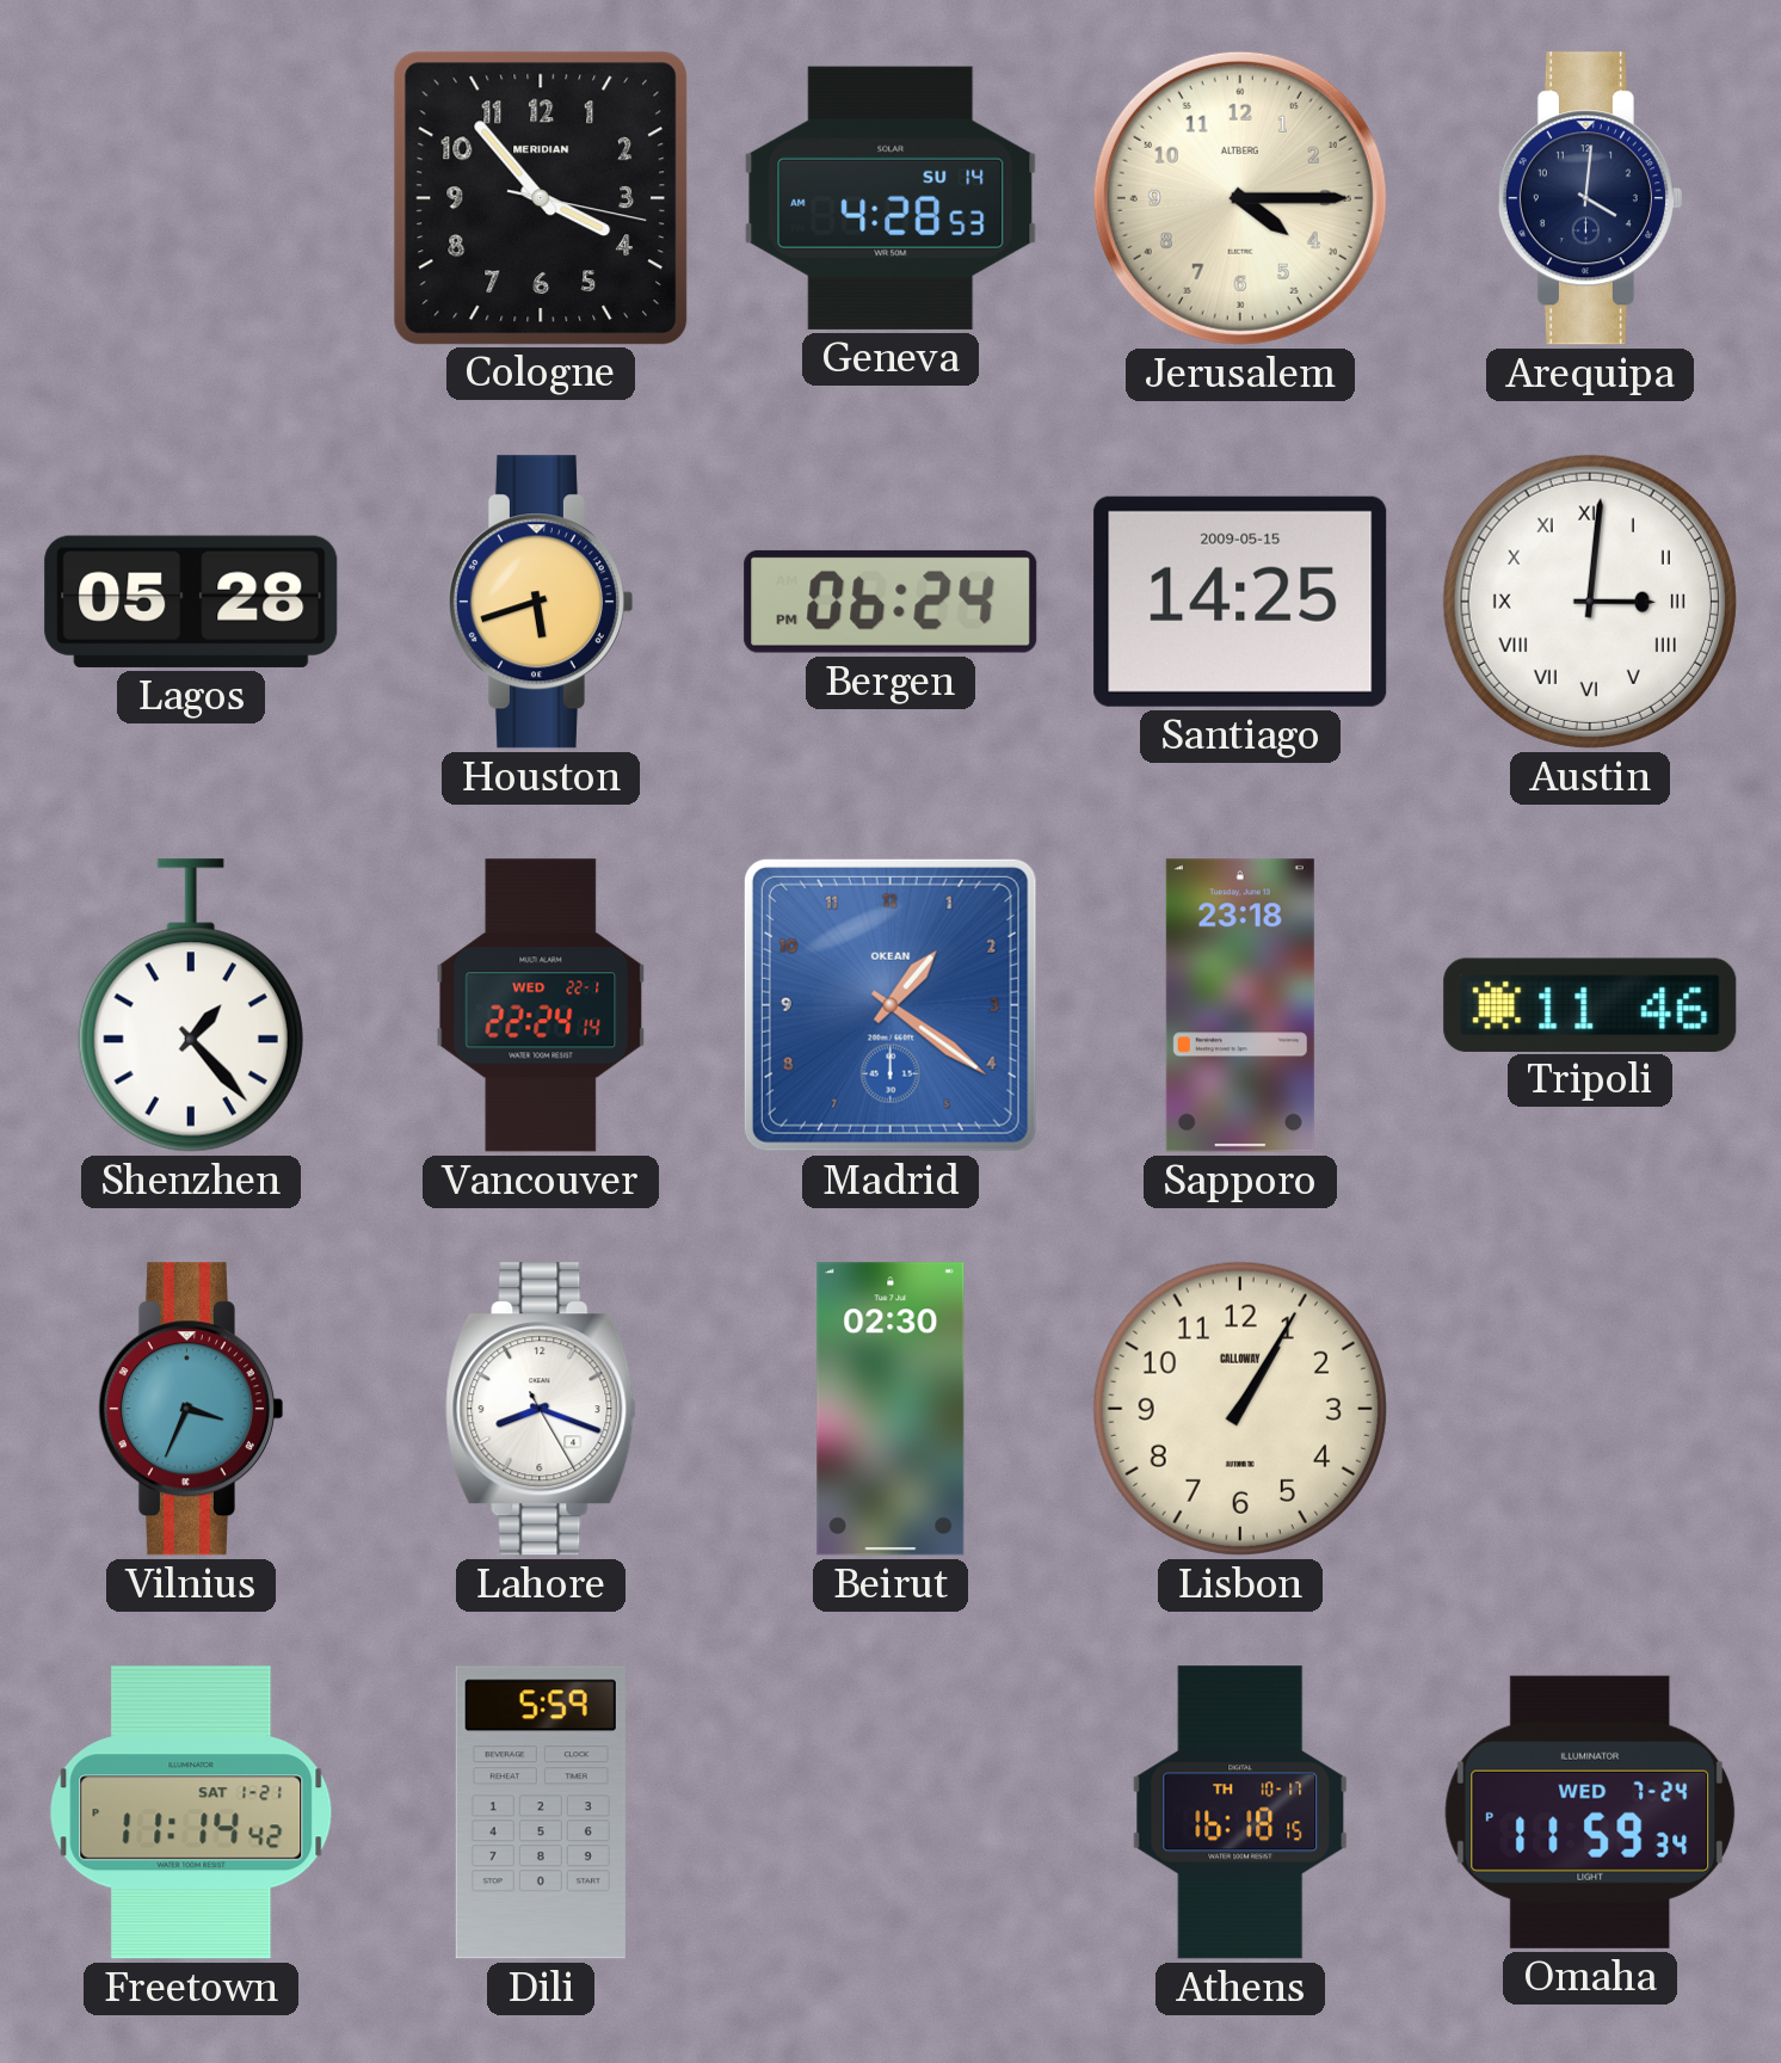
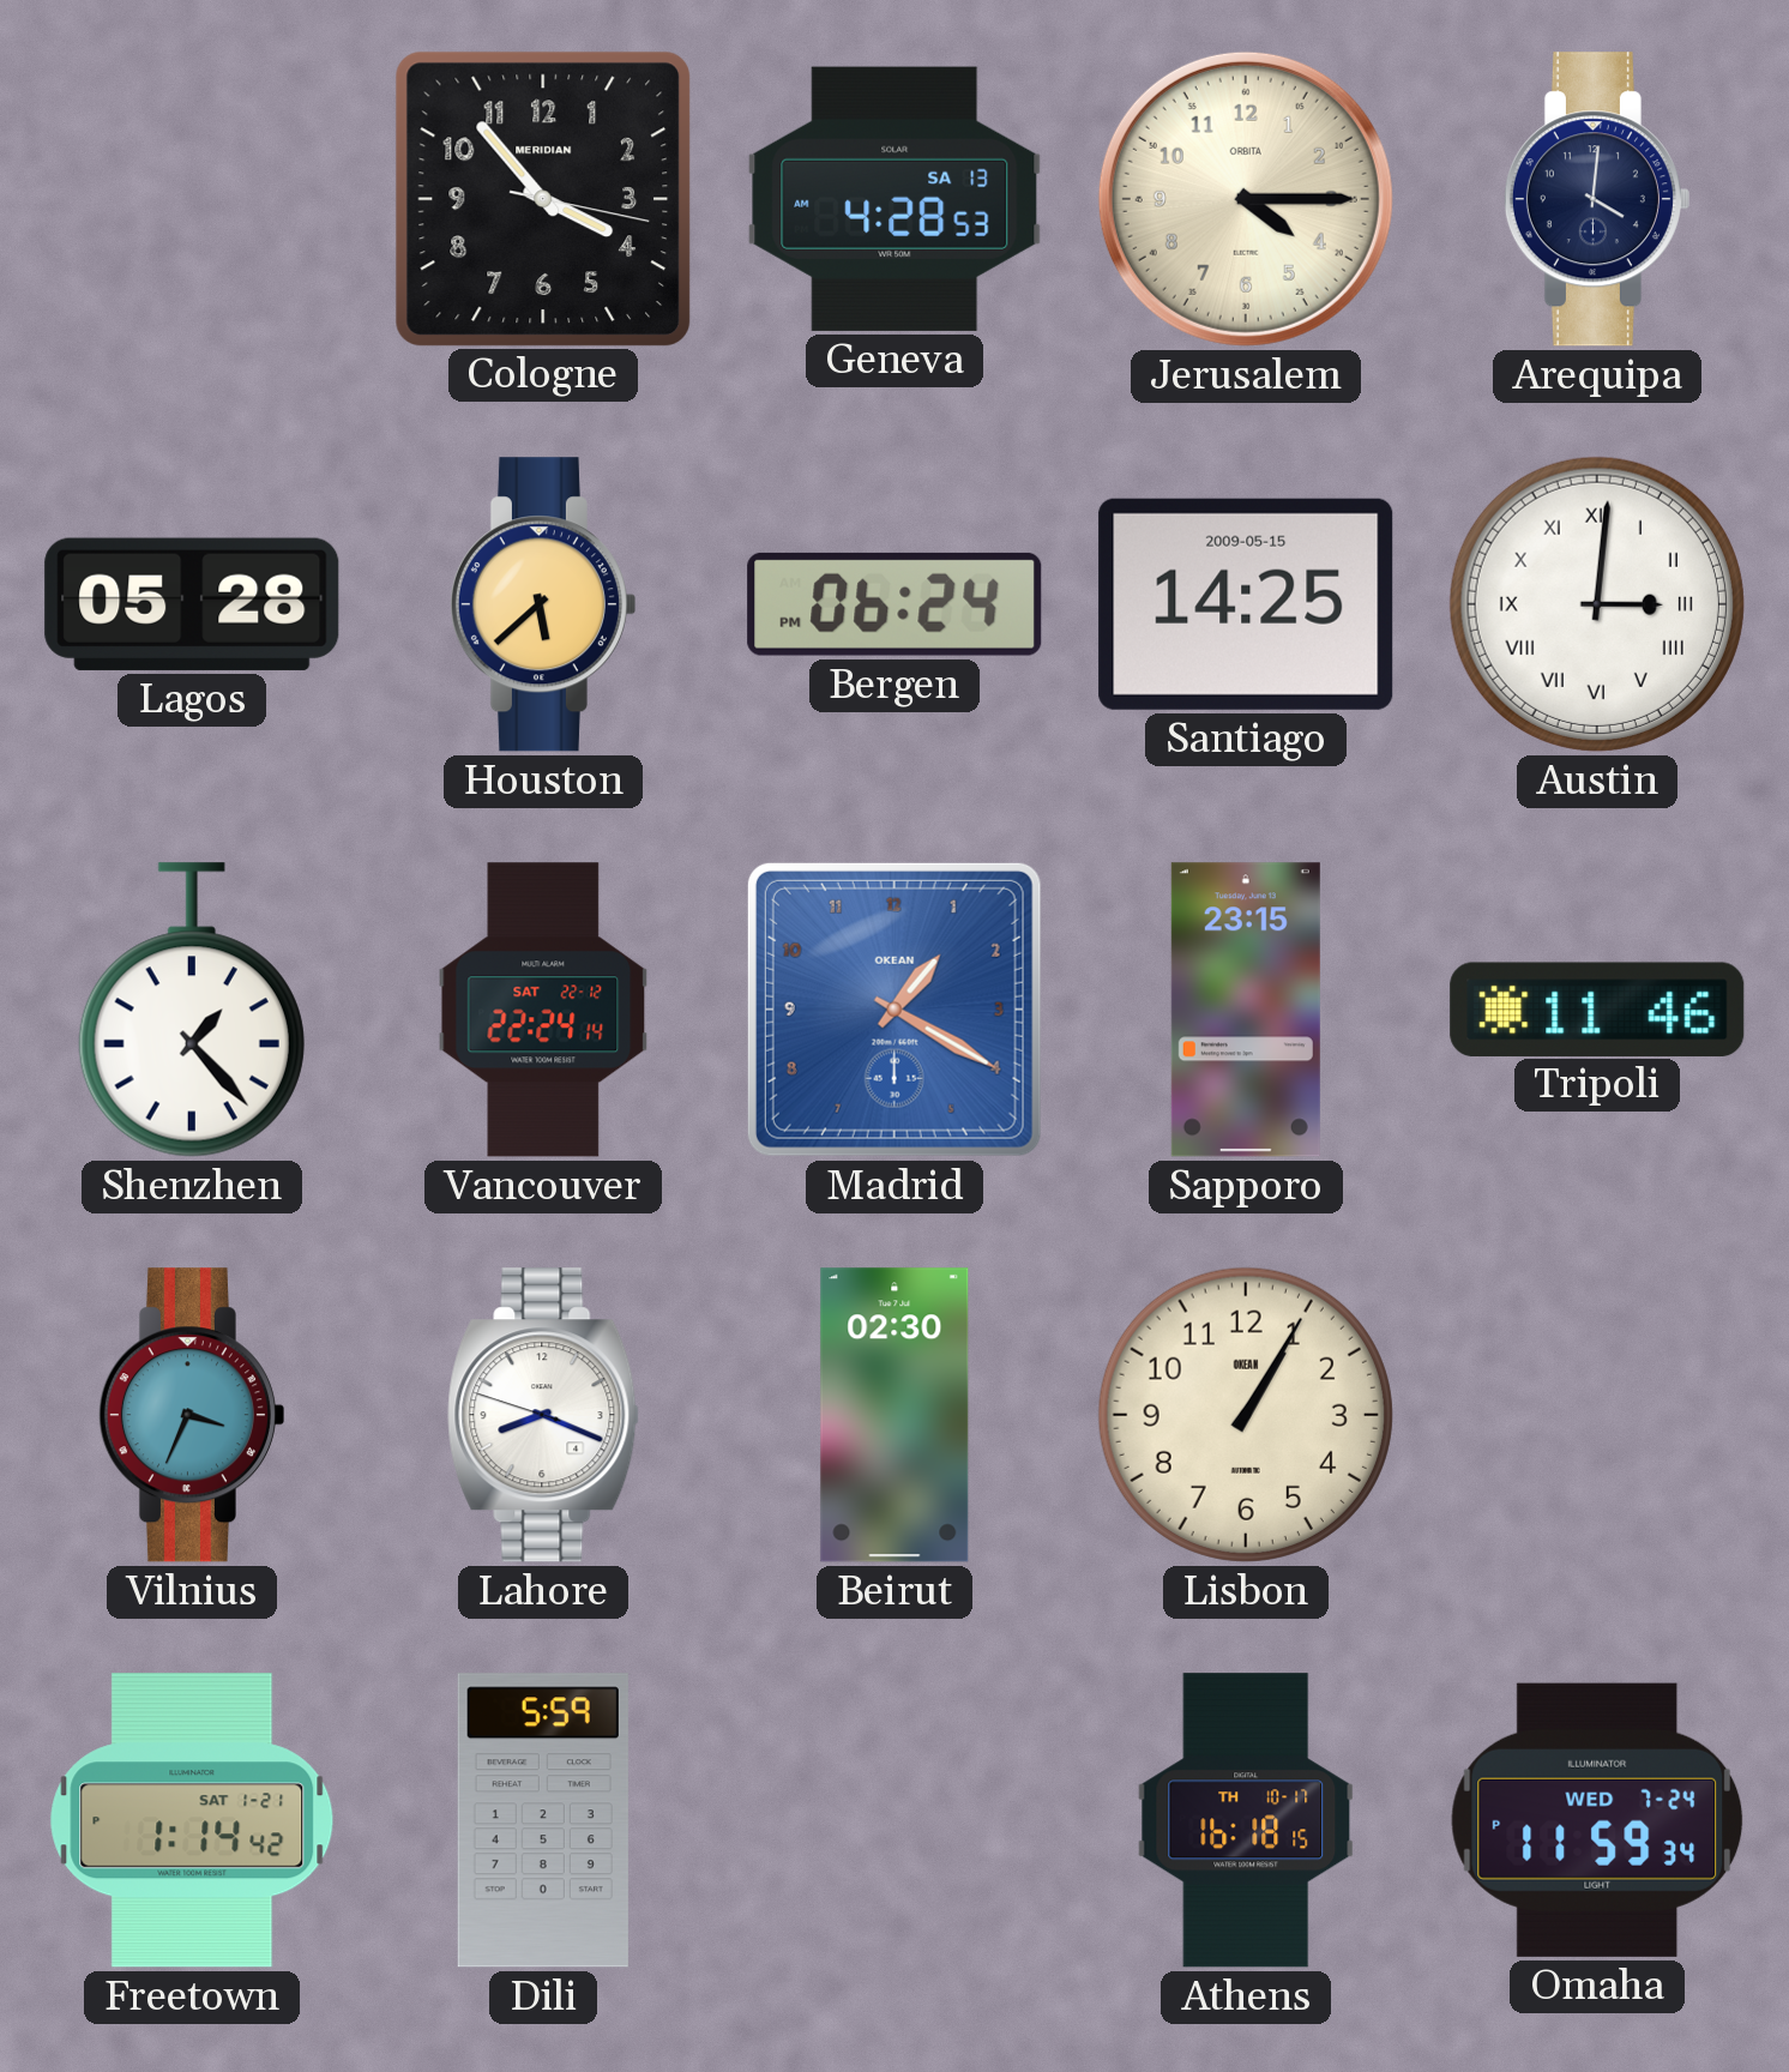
Geneva date: SU 14 -> SA 13 (894, 199)
Jerusalem brand: ALTBERG -> ORBITA (1246, 199)
Houston: 5:42 -> 5:38 (542, 604)
Vancouver date: WED 22-1 -> SAT 22-12 (543, 1010)
Madrid: 1:21 -> 1:20 (894, 1010)
Sapporo: 23:18 -> 23:15 (1246, 1010)
Lahore: 8:18:25 -> 8:18:48 (543, 1415)
Lisbon brand: CALLOWAY -> OKEAN (1246, 1415)
Freetown: 11:14 -> 1:14 (192, 1820)
